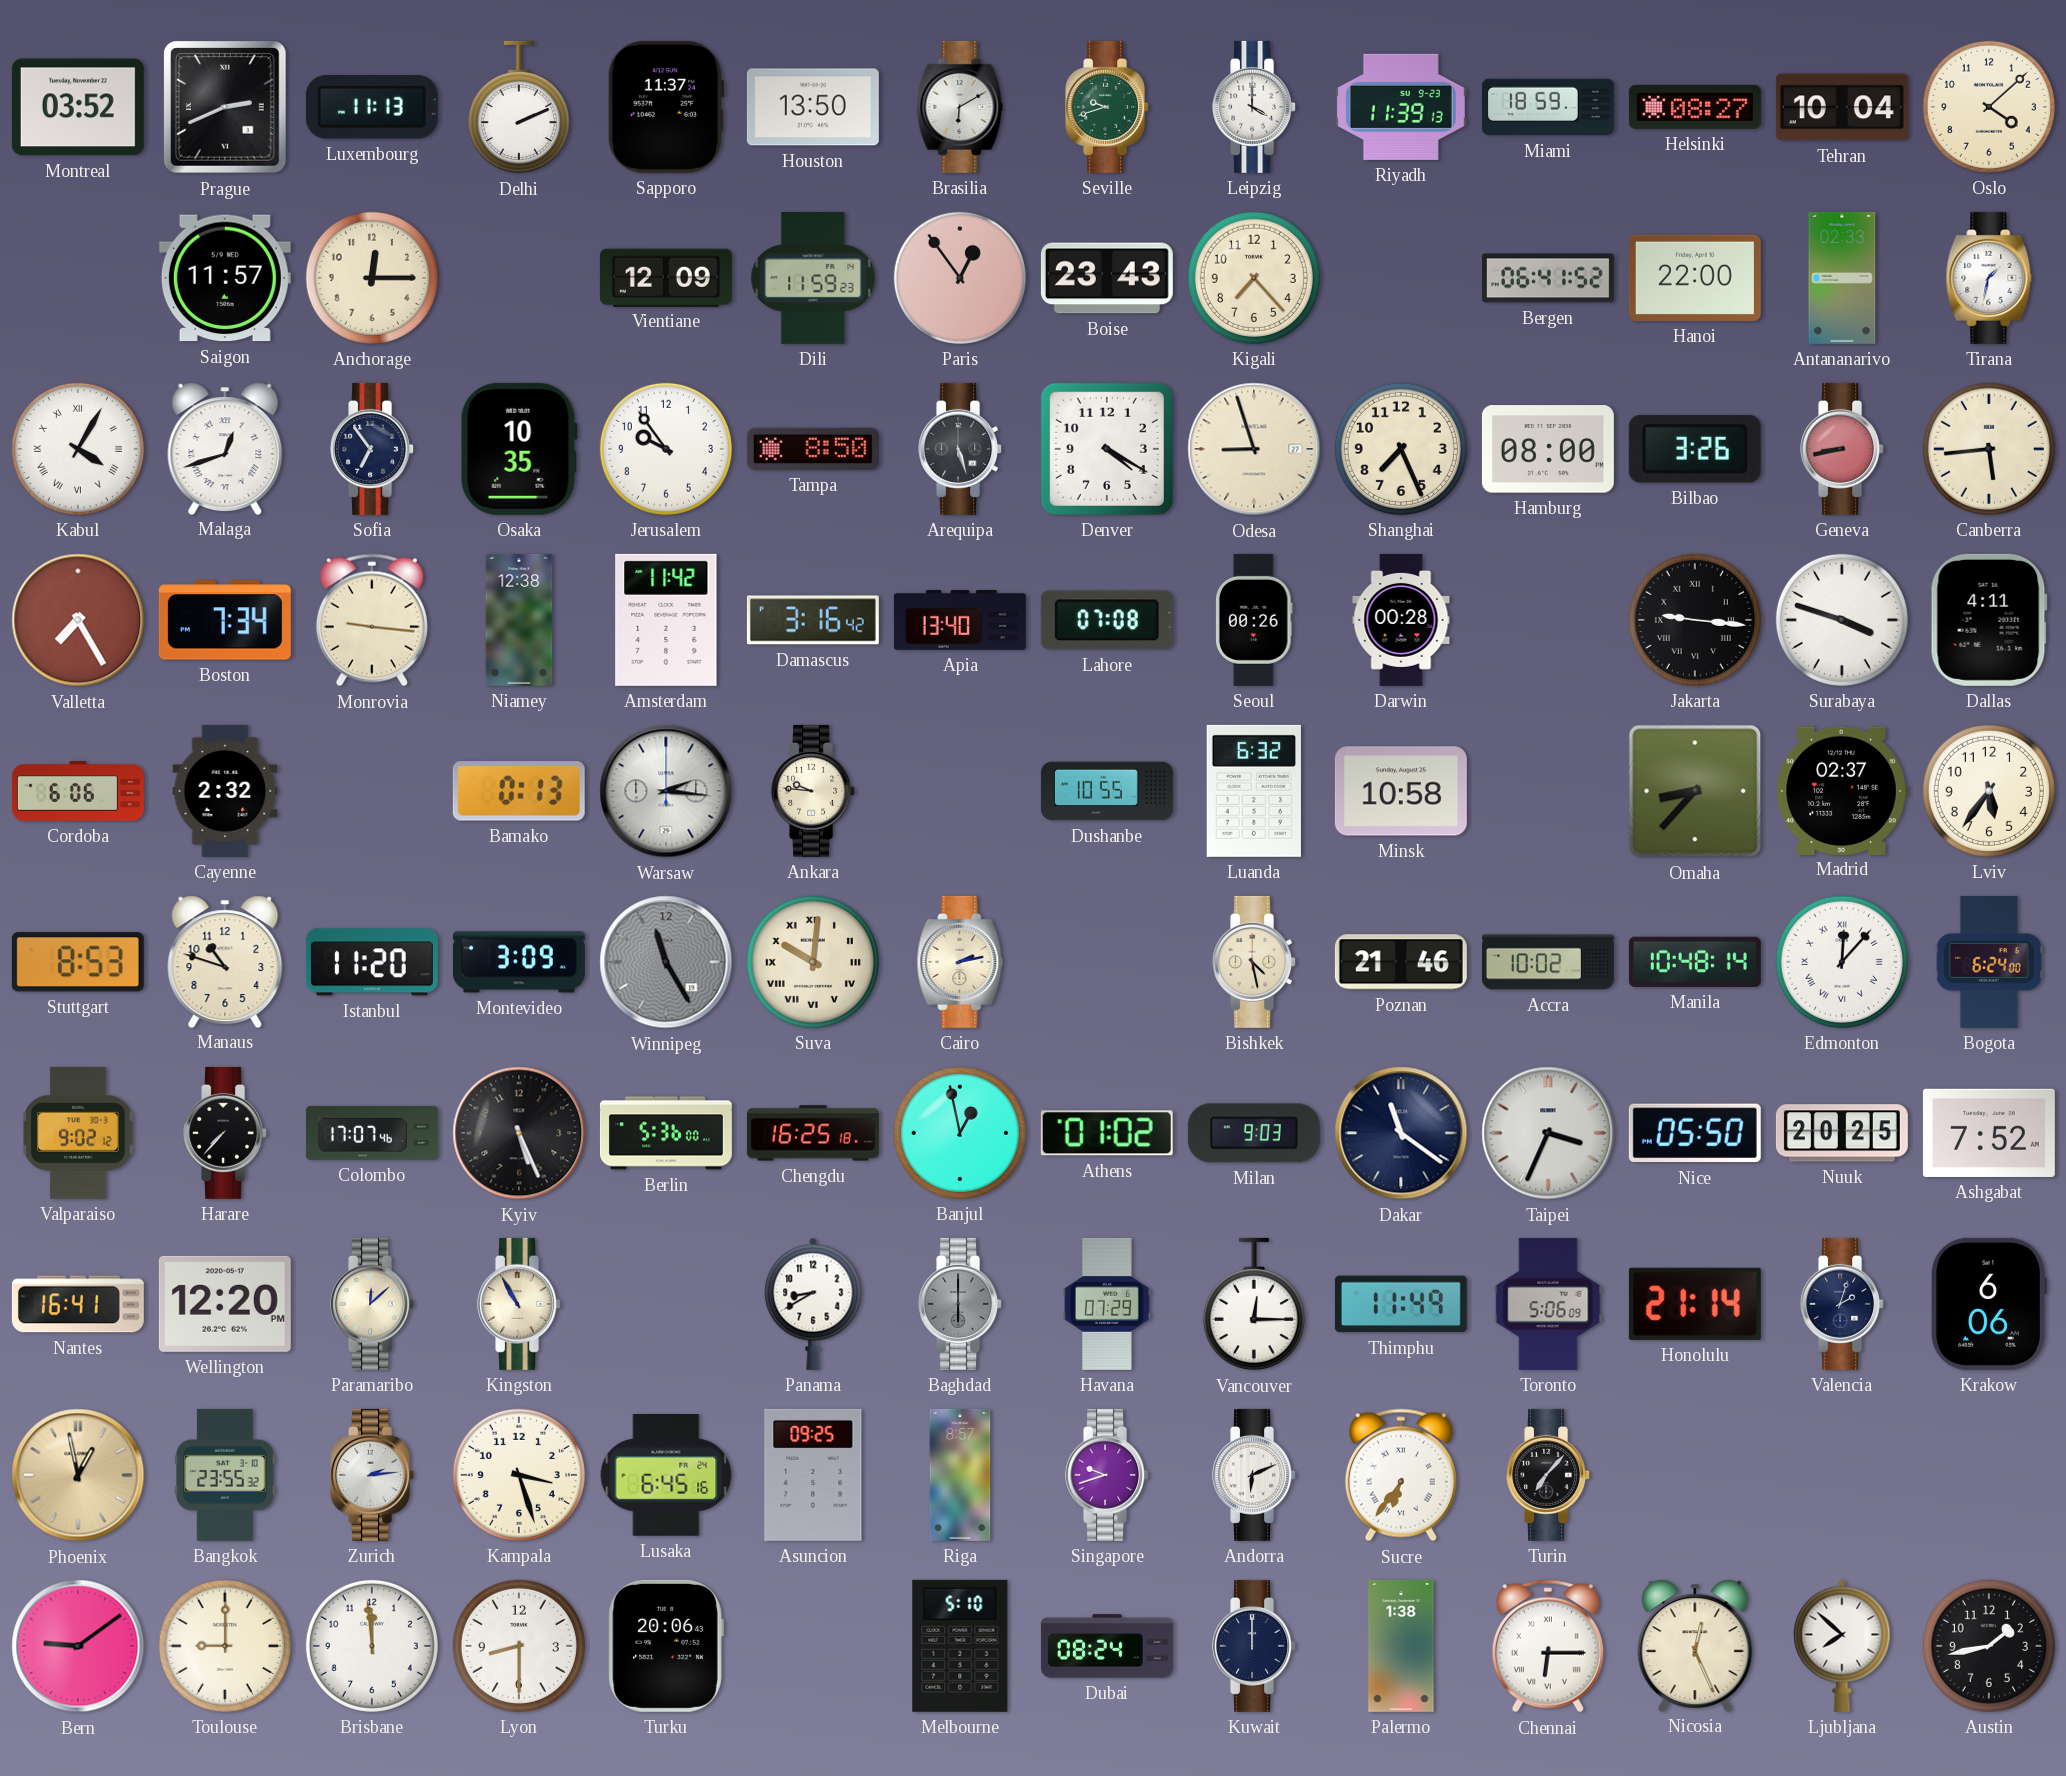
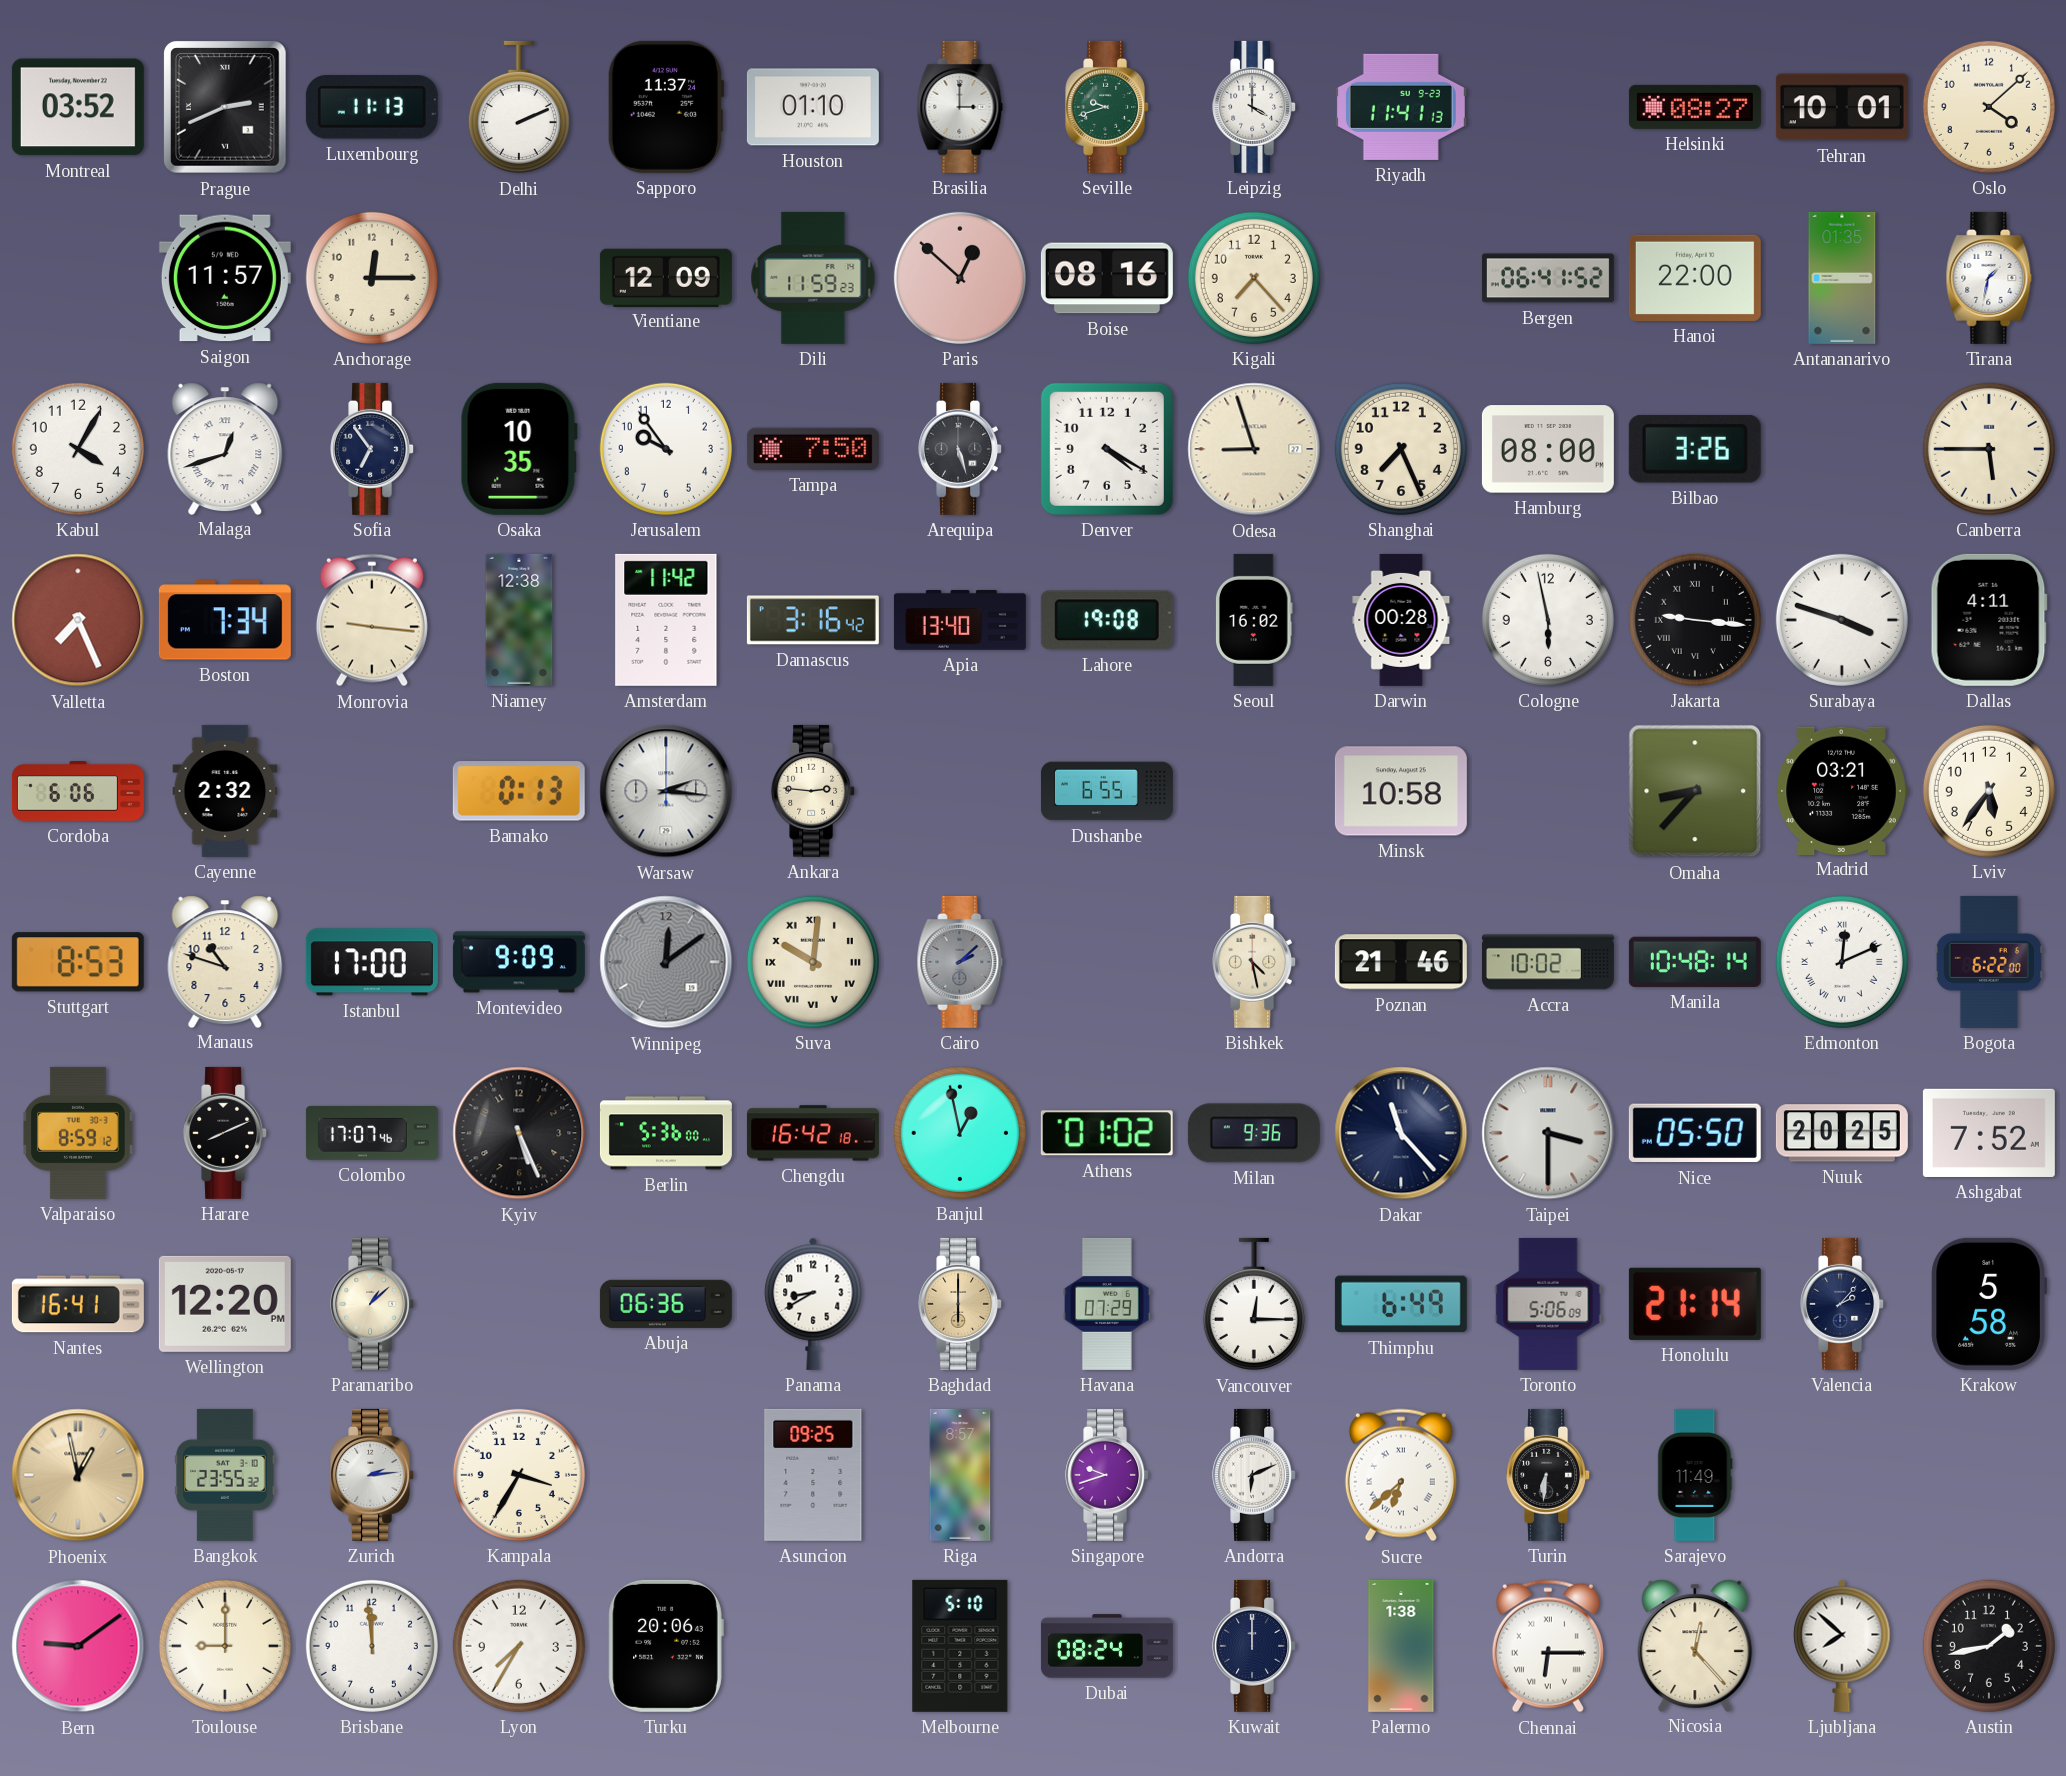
Houston: 13:50 -> 01:10 (813, 107)
Brasilia: 6:10 -> 3:00 (960, 107)
Riyadh: 11:39 -> 11:41 (1401, 107)
Miami: 18:59 -> none (1548, 107)
Tehran: 10:04 -> 10:01 (1842, 107)
Paris: 12:54 -> 12:52 (960, 278)
Boise: 23:43 -> 08:16 (1107, 278)
Antananarivo: 02:33 -> 01:35 (1842, 278)
Kabul numerals: Roman -> Arabic (78, 449)
Tampa: 8:50 -> 7:50 (813, 449)
Geneva: 8:43 -> none (1843, 449)
Canberra: 5:44 -> 5:45 (1989, 449)
Valletta: 7:25 -> 7:26 (78, 620)
Lahore: 07:08 -> 19:08 (1107, 620)
Seoul: 00:26 -> 16:02 (1255, 620)
Cologne: none -> 5:58 (1548, 620)
Ankara: 9:46 -> 2:46 (814, 791)
Dushanbe: 10:55 -> 6:55 (1107, 791)
Luanda: 6:32 -> none (1254, 791)
Madrid: 02:37 -> 03:21 (1842, 790)
Istanbul: 11:20 -> 17:00 (372, 962)
Montevideo: 3:09 -> 9:09 (519, 962)
Winnipeg: 11:25 -> 12:09 (666, 962)
Cairo: 2:13 -> 2:08 (960, 962)
Cairo dial: cream -> grey (960, 962)
Edmonton: 12:07 -> 12:11 (1842, 962)
Bogota: 6:24 -> 6:22 (1989, 962)
Valparaiso: 9:02 -> 8:59 (78, 1133)
Harare: 7:37 -> 8:11 (226, 1133)
Chengdu: 16:25 -> 16:42 (813, 1133)
Milan: 9:03 -> 9:36 (1254, 1133)
Dakar: 11:21 -> 11:23 (1401, 1133)
Taipei: 3:34 -> 3:30 (1548, 1133)
Paramaribo: 12:08 -> 1:08 (373, 1304)
Kingston: 10:55 -> none (520, 1304)
Abuja: none -> 06:36 (666, 1304)
Baghdad dial: grey -> champagne (961, 1304)
Thimphu: 11:49 -> 6:49 (1401, 1304)
Valencia: 2:03 -> 2:07 (1843, 1304)
Krakow: 6:06 -> 5:58 (1989, 1304)
Kampala: 3:27 -> 3:35 (519, 1475)
Lusaka: 6:45 -> none (666, 1475)
Sucre: 6:36 -> 6:38 (1401, 1475)
Turin: 7:07 -> 6:31 (1549, 1475)
Sarajevo: none -> 11:49 (1695, 1475)
Lyon: 8:30 -> 7:35 (519, 1646)
Nicosia: 12:26 -> 12:23 (1695, 1645)
